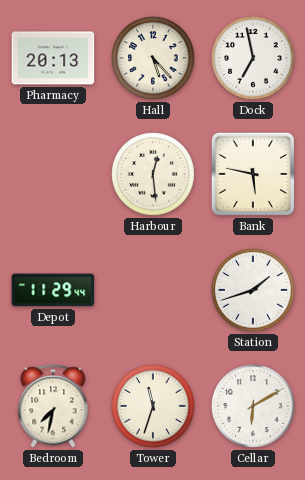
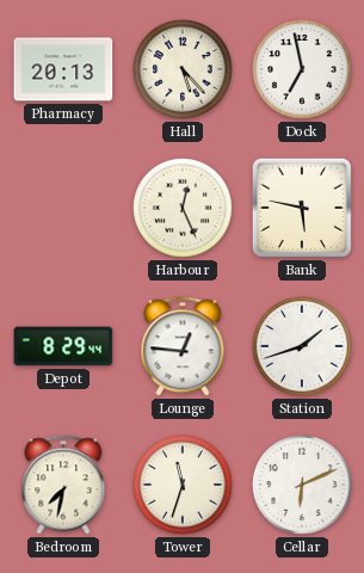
Harbour: 12:29 -> 12:26 (183, 208)
Depot: 11:29 -> 8:29 (63, 346)
Lounge: none -> 12:46 (183, 346)
Cellar: 6:10 -> 6:11 (302, 485)
